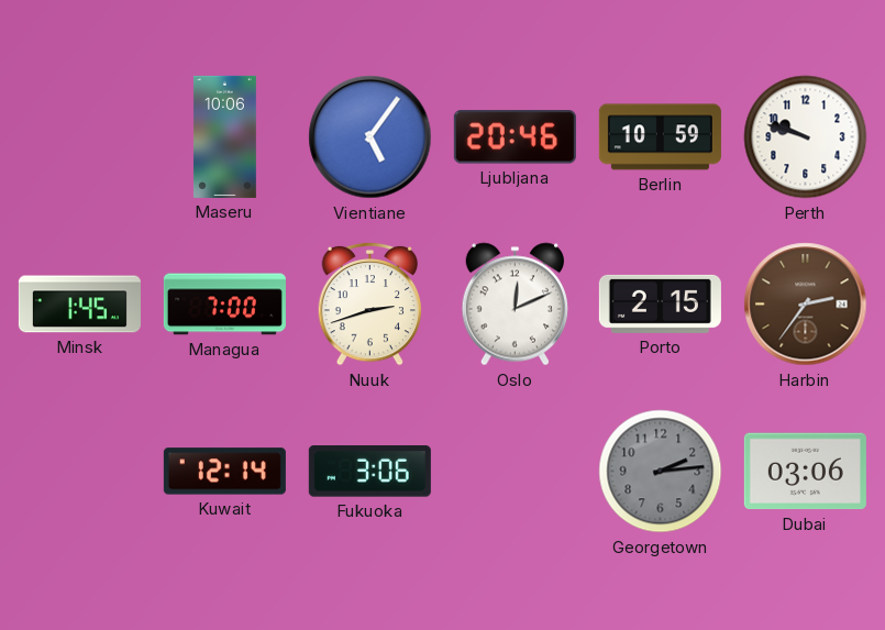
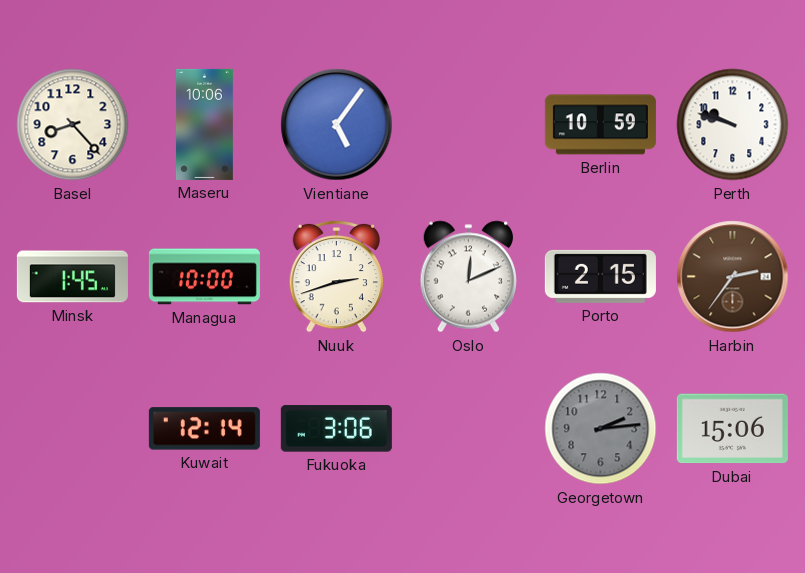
Basel: none -> 8:23 (73, 125)
Ljubljana: 20:46 -> none (515, 137)
Managua: 7:00 -> 10:00 (204, 277)
Dubai: 03:06 -> 15:06 (732, 429)
